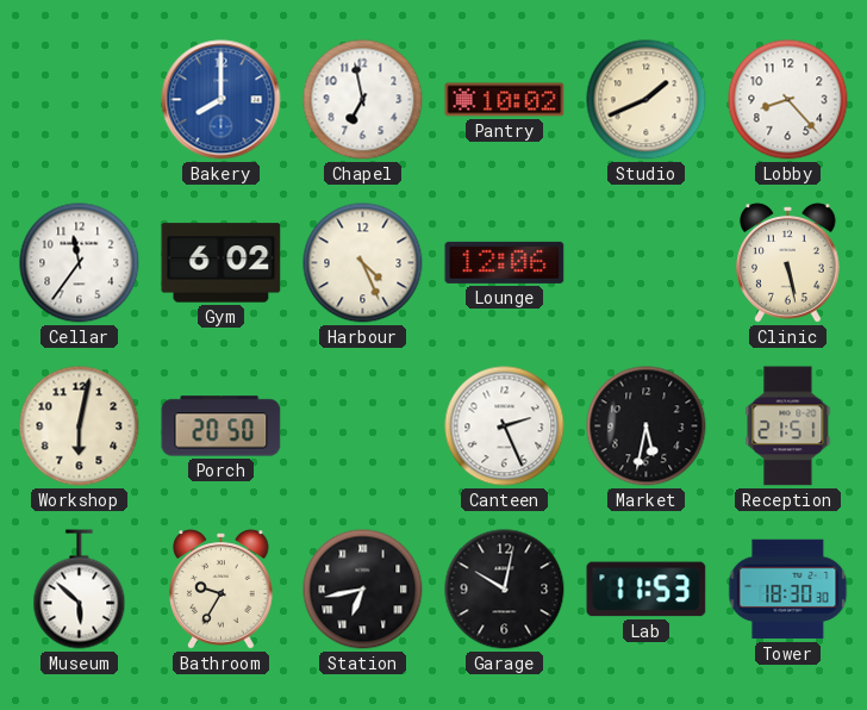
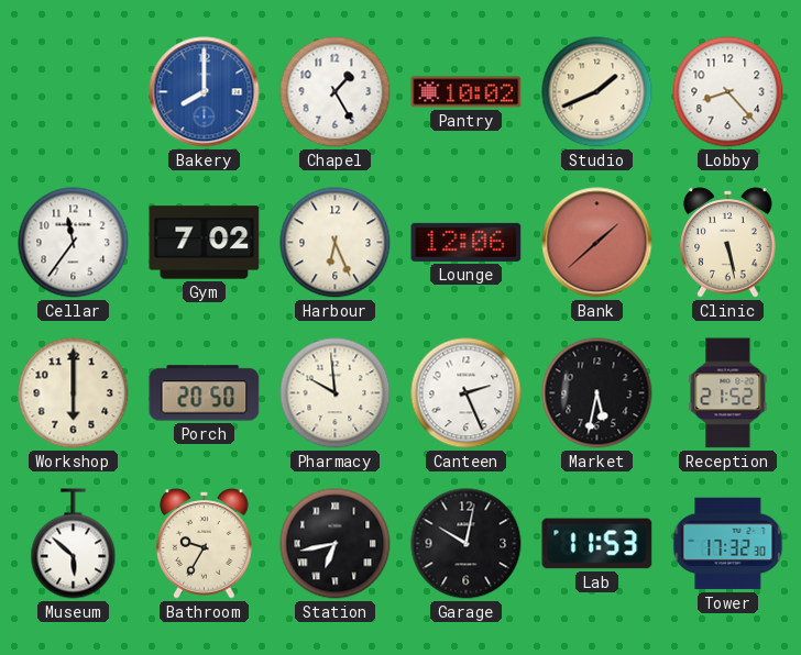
Chapel: 6:58 -> 1:25 (336, 92)
Gym: 6:02 -> 7:02 (205, 243)
Harbour: 4:26 -> 6:26 (336, 243)
Bank: none -> 1:38 (597, 243)
Workshop: 6:02 -> 6:00 (74, 393)
Pharmacy: none -> 9:59 (336, 393)
Reception: 21:51 -> 21:52 (728, 393)
Tower: 18:30 -> 17:32 (728, 544)
